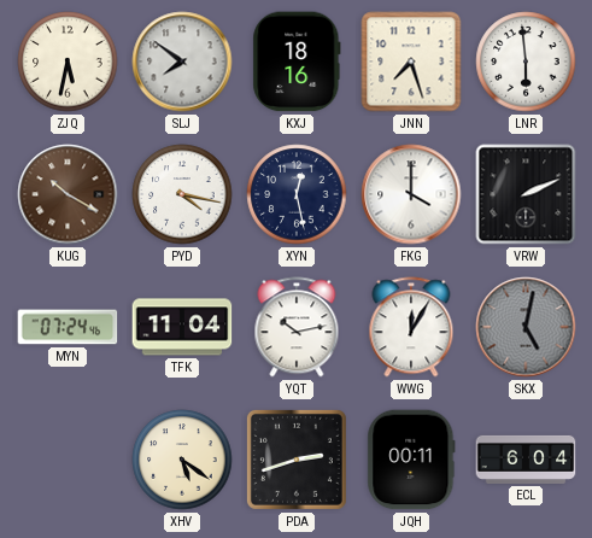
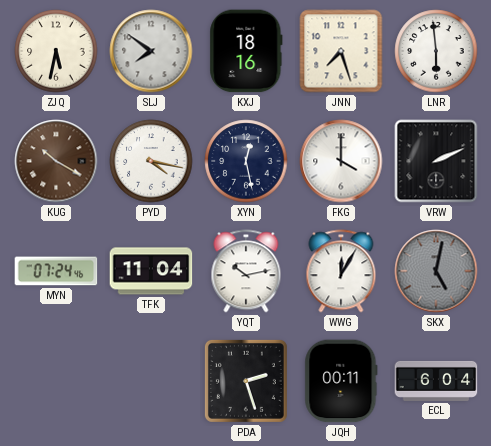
XHV: 5:21 -> none (182, 460)
PDA: 2:42 -> 2:27 (246, 381)
